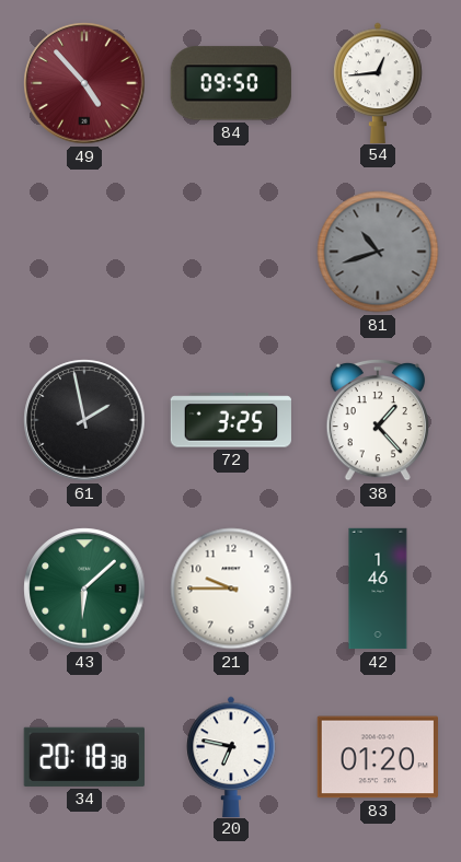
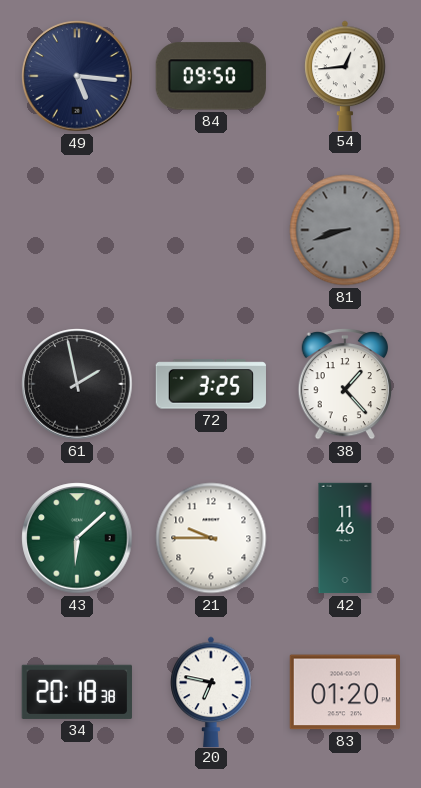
49: 4:53 -> 5:16 (77, 76)
49 dial: burgundy -> navy (77, 76)
81: 10:42 -> 8:42 (345, 230)
42: 1:46 -> 11:46 (345, 538)
